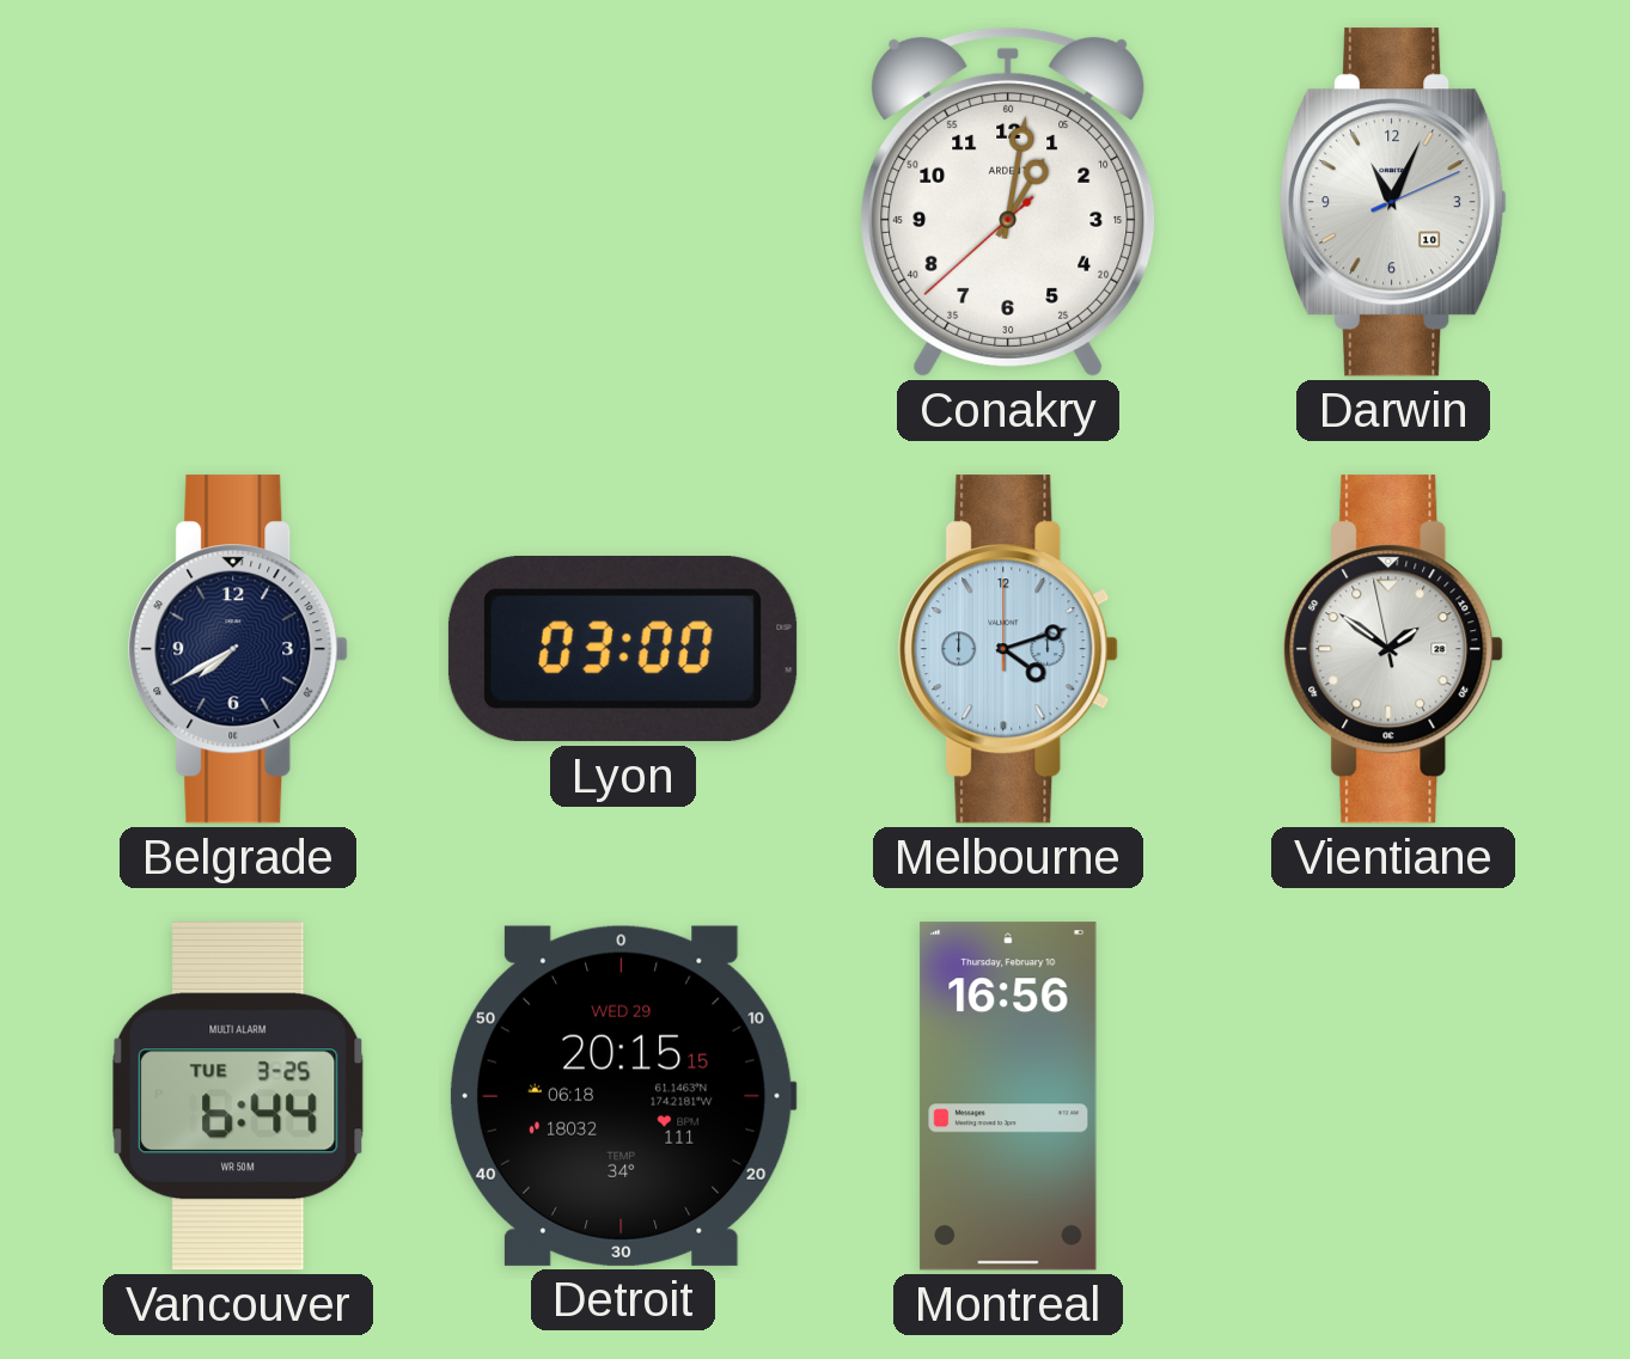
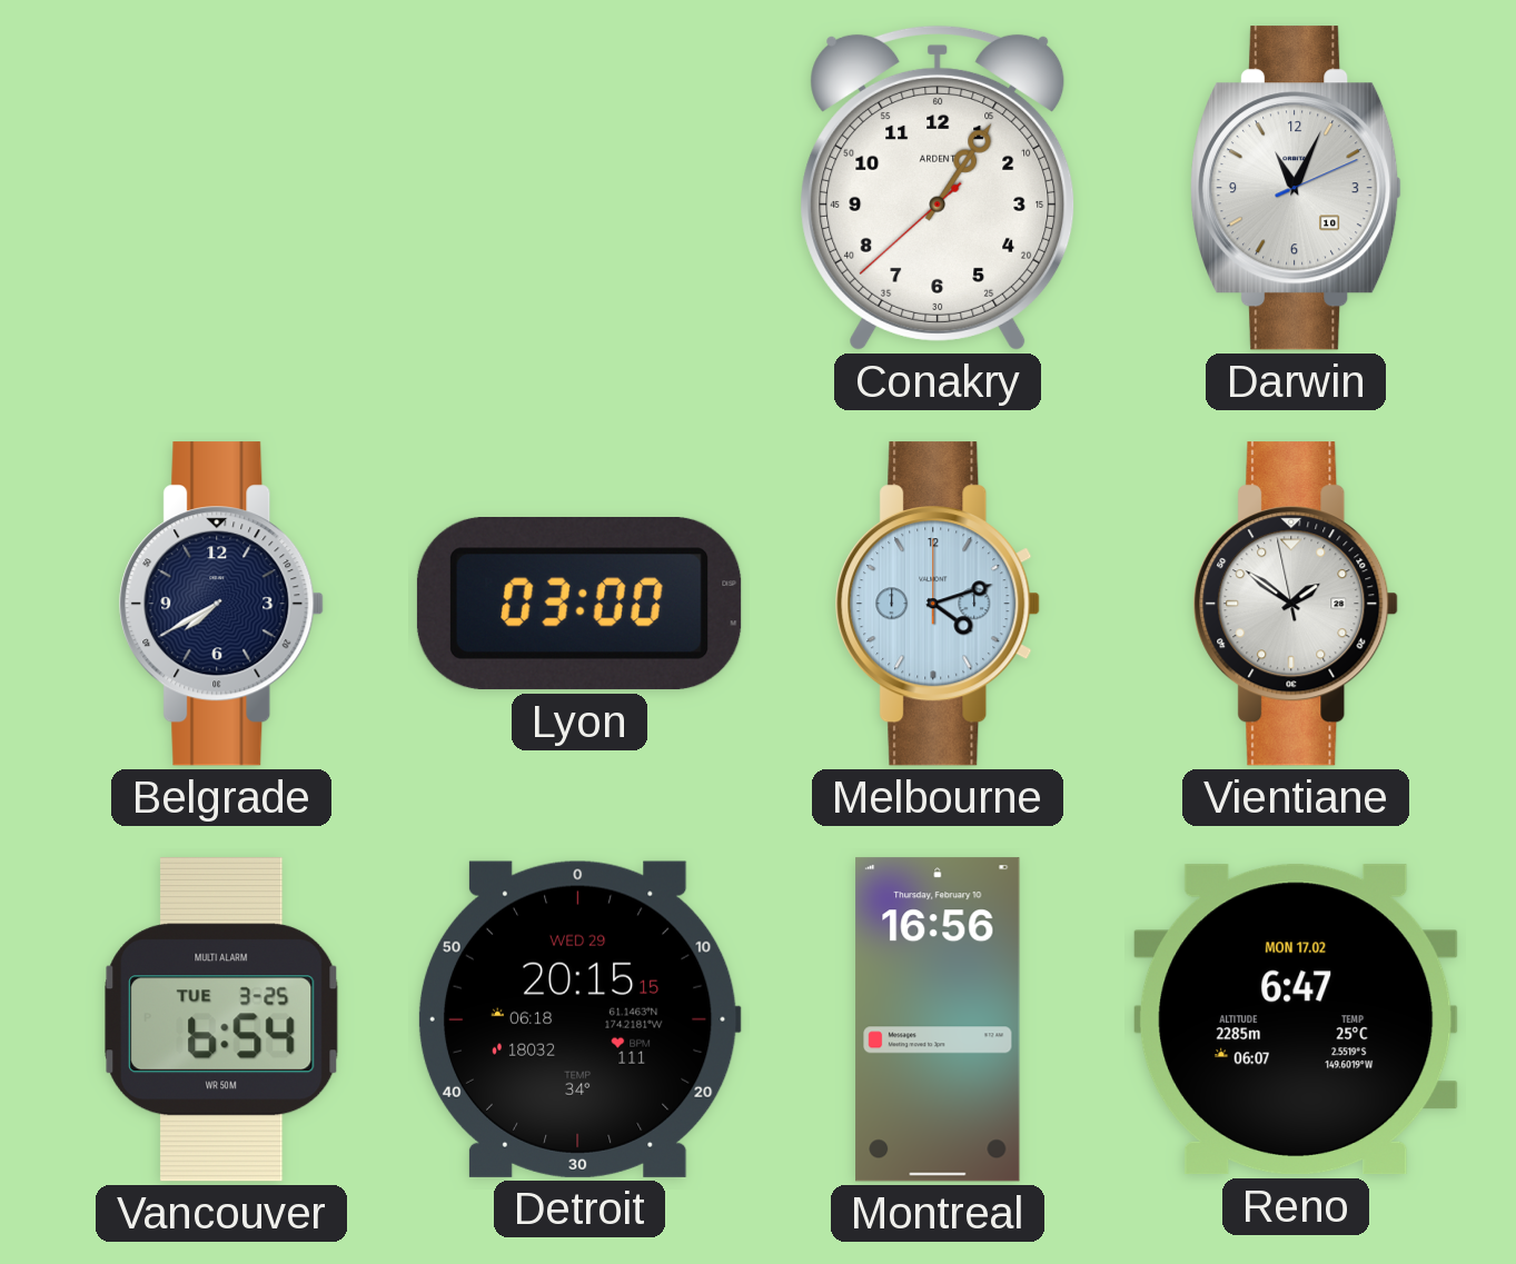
Conakry: 1:01 -> 1:05 (938, 188)
Vancouver: 6:44 -> 6:54 (222, 1019)
Reno: none -> 6:47 (1296, 1019)
